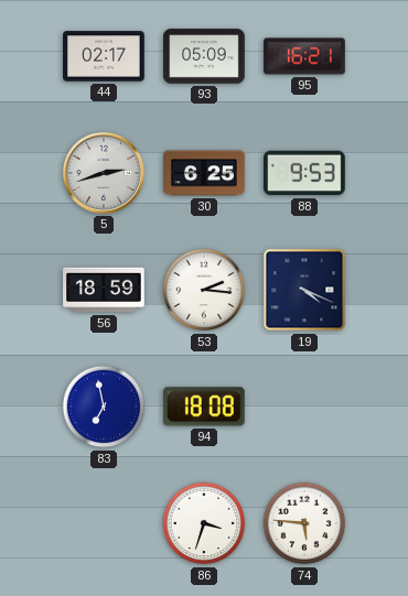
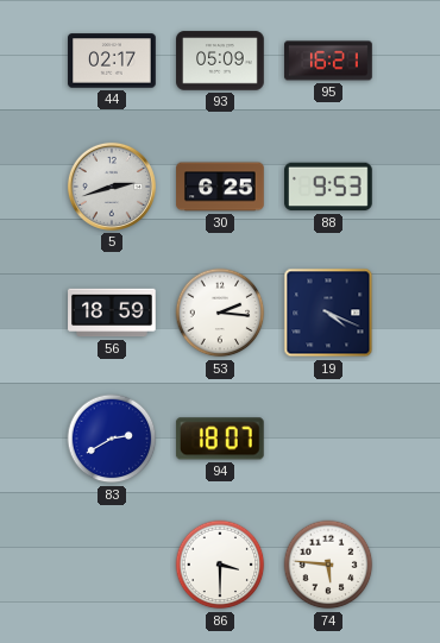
83: 6:58 -> 2:40 (112, 439)
94: 18:08 -> 18:07 (220, 439)
86: 3:33 -> 3:30 (220, 565)
